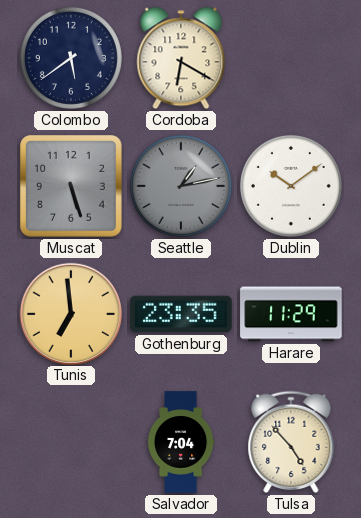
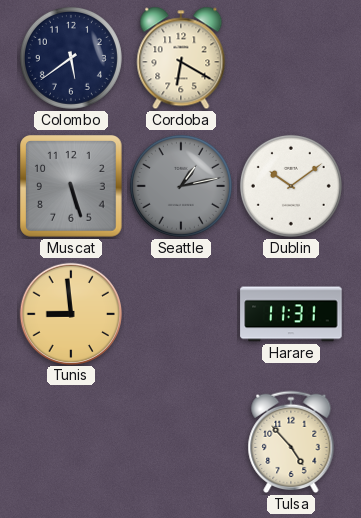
Tunis: 6:59 -> 8:59 (70, 313)
Gothenburg: 23:35 -> none (181, 314)
Harare: 11:29 -> 11:31 (291, 314)
Salvador: 7:04 -> none (181, 442)
